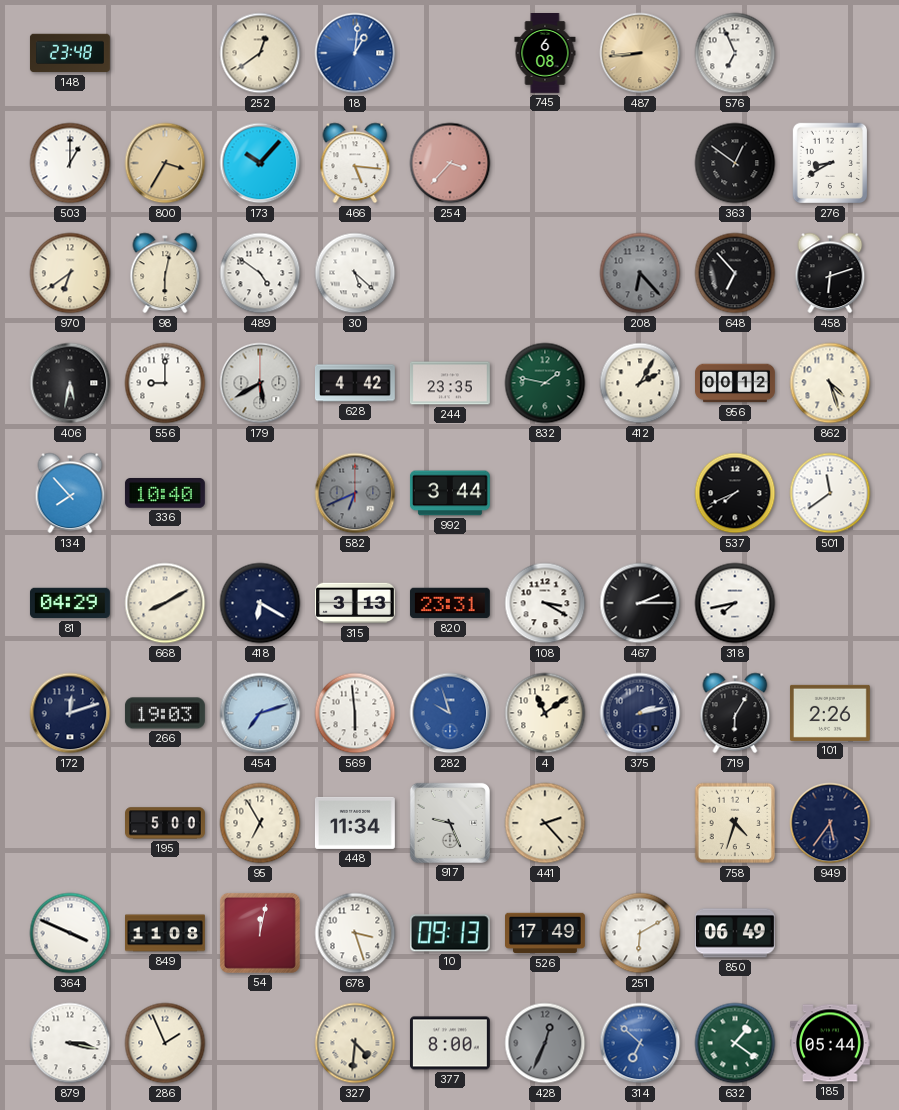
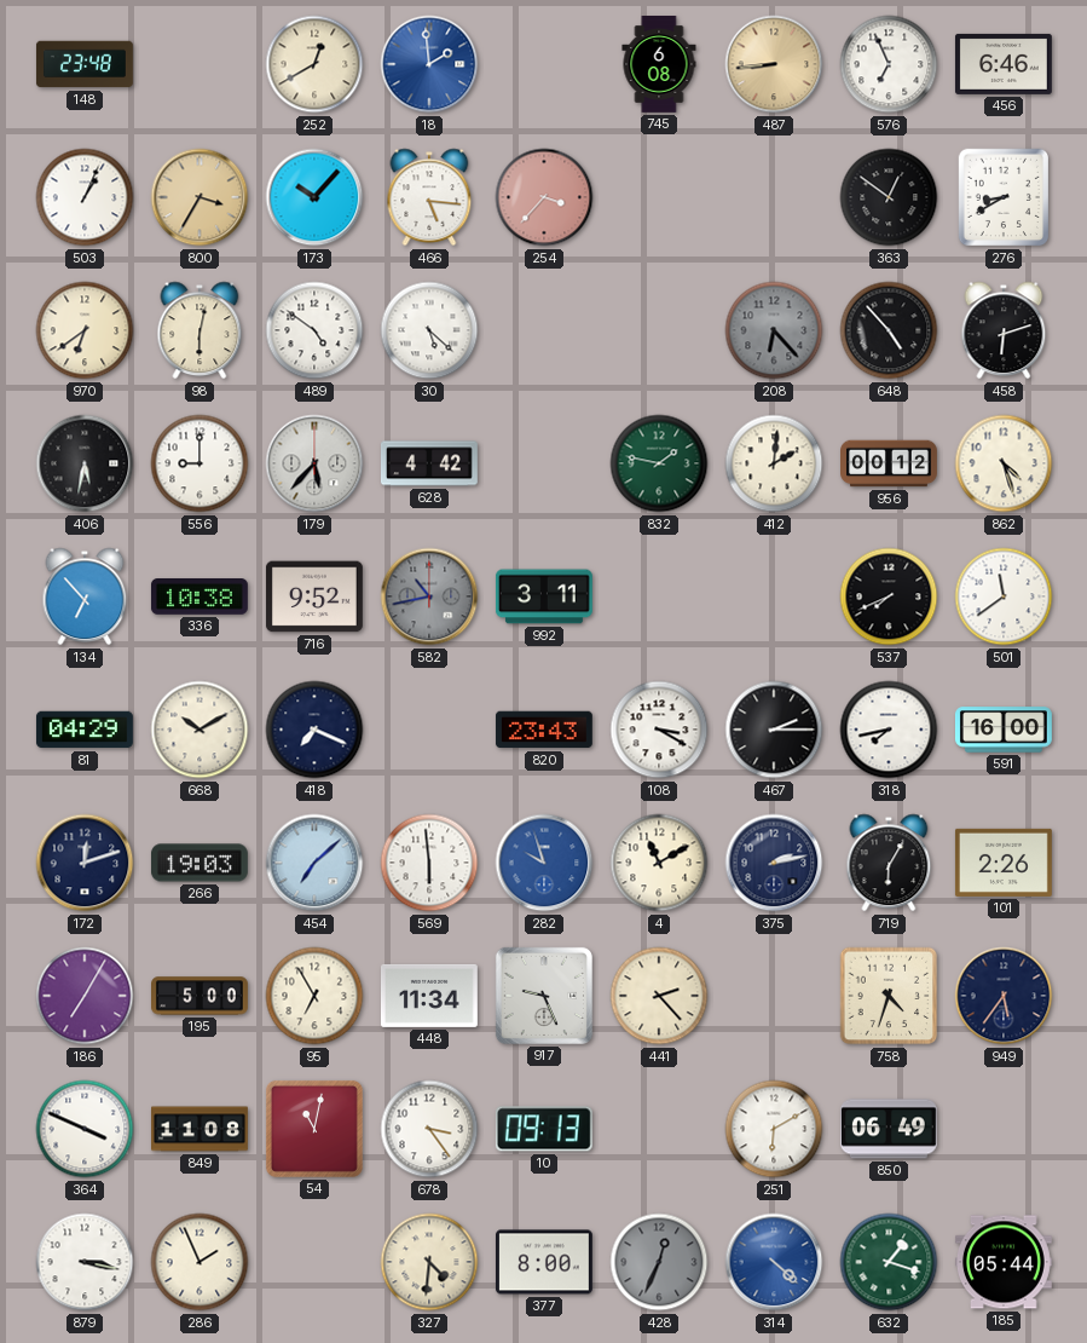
252: 12:39 -> 12:40 (314, 64)
18: 1:01 -> 1:59 (429, 64)
456: none -> 6:46 (1004, 64)
503: 1:00 -> 1:04 (85, 197)
648: 6:53 -> 4:53 (889, 330)
179: 5:40 -> 5:37 (314, 463)
244: 23:35 -> none (450, 383)
412: 2:05 -> 2:01 (774, 463)
134: 7:53 -> 6:53 (85, 596)
336: 10:40 -> 10:38 (200, 598)
716: none -> 9:52 (314, 596)
582: 6:41 -> 10:43 (429, 596)
992: 3:44 -> 3:11 (544, 596)
668: 8:10 -> 10:10 (200, 730)
418: 6:20 -> 7:19 (314, 730)
315: 3:13 -> none (355, 603)
820: 23:31 -> 23:43 (544, 730)
591: none -> 16:00 (1004, 730)
454: 7:12 -> 7:08 (314, 863)
4: 11:09 -> 11:10 (659, 863)
186: none -> 7:05 (85, 996)
54: 12:02 -> 11:02 (314, 1129)
678: 3:27 -> 3:24 (429, 1129)
526: 17:49 -> none (546, 933)
314: 6:52 -> 4:22 (774, 1262)
632: 1:21 -> 1:18 (889, 1262)
